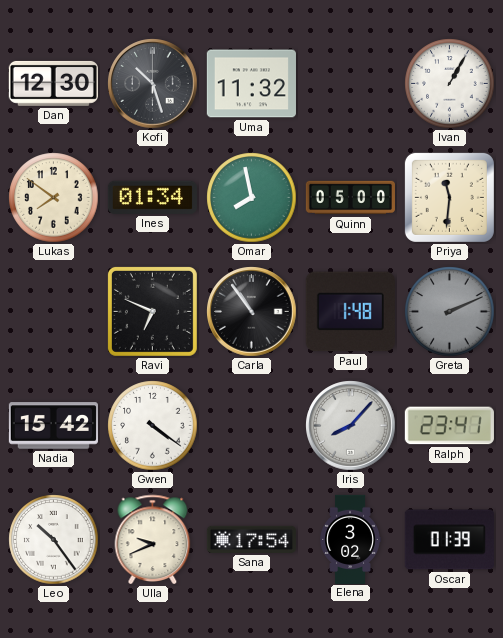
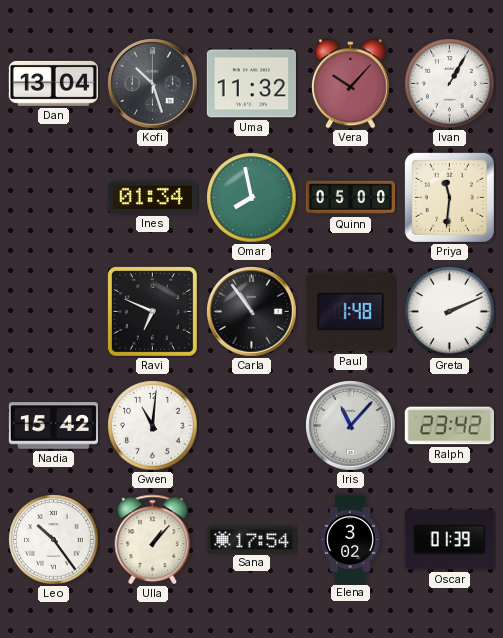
Dan: 12:30 -> 13:04 (53, 83)
Vera: none -> 10:07 (350, 84)
Lukas: 7:51 -> none (54, 198)
Greta dial: grey -> white (450, 312)
Gwen: 4:21 -> 11:01 (153, 426)
Iris: 8:07 -> 11:07 (351, 426)
Ralph: 23:41 -> 23:42 (449, 426)
Ulla: 9:41 -> 1:07 (153, 539)
